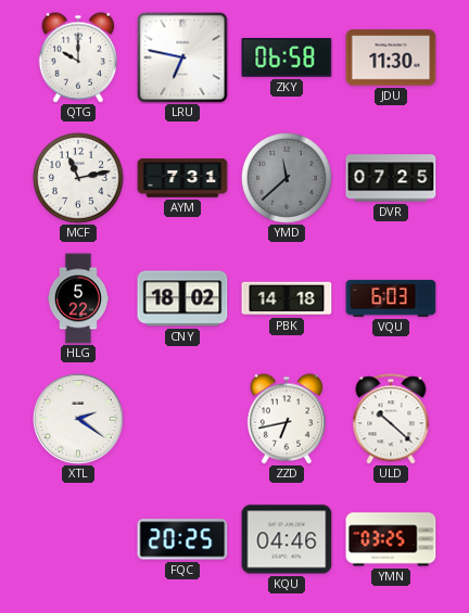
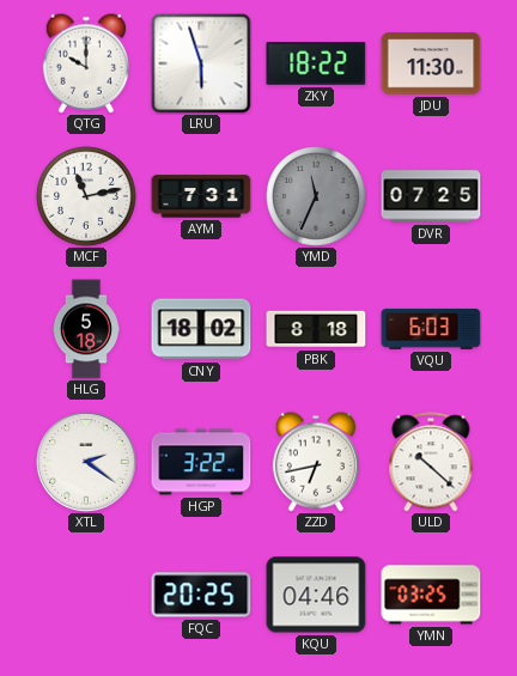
LRU: 6:47 -> 5:57 (201, 63)
ZKY: 06:58 -> 18:22 (316, 65)
YMD: 11:38 -> 11:34 (317, 197)
HLG: 5:22 -> 5:18 (85, 329)
PBK: 14:18 -> 8:18 (316, 329)
HGP: none -> 3:22 (201, 462)
